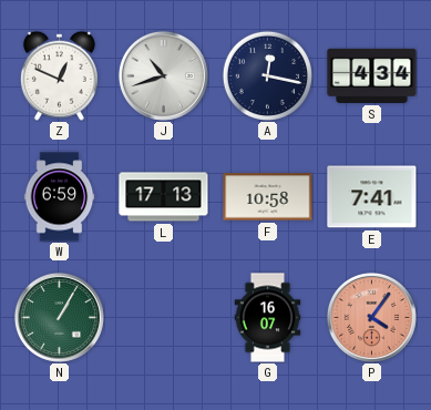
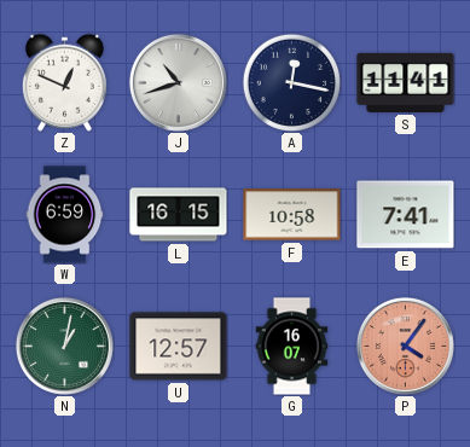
S: 4:34 -> 11:41 (406, 82)
L: 17:13 -> 16:15 (179, 215)
N: 1:05 -> 1:02 (64, 346)
U: none -> 12:57 (179, 347)
